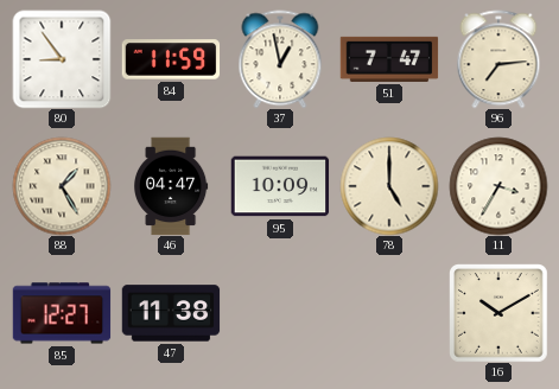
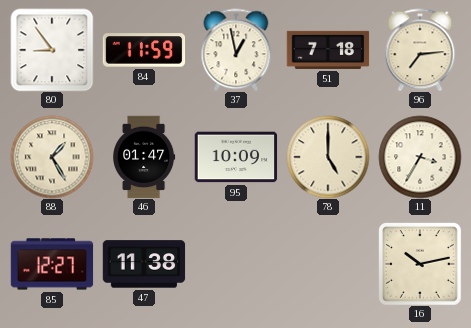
51: 7:47 -> 7:18 (328, 50)
46: 04:47 -> 01:47 (145, 157)
16: 10:10 -> 10:13 (420, 264)
